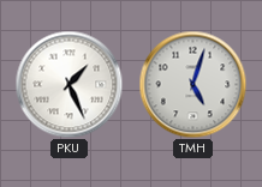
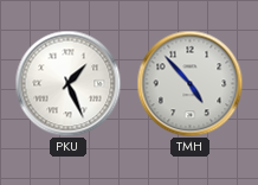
TMH: 5:03 -> 4:53 (189, 83)
